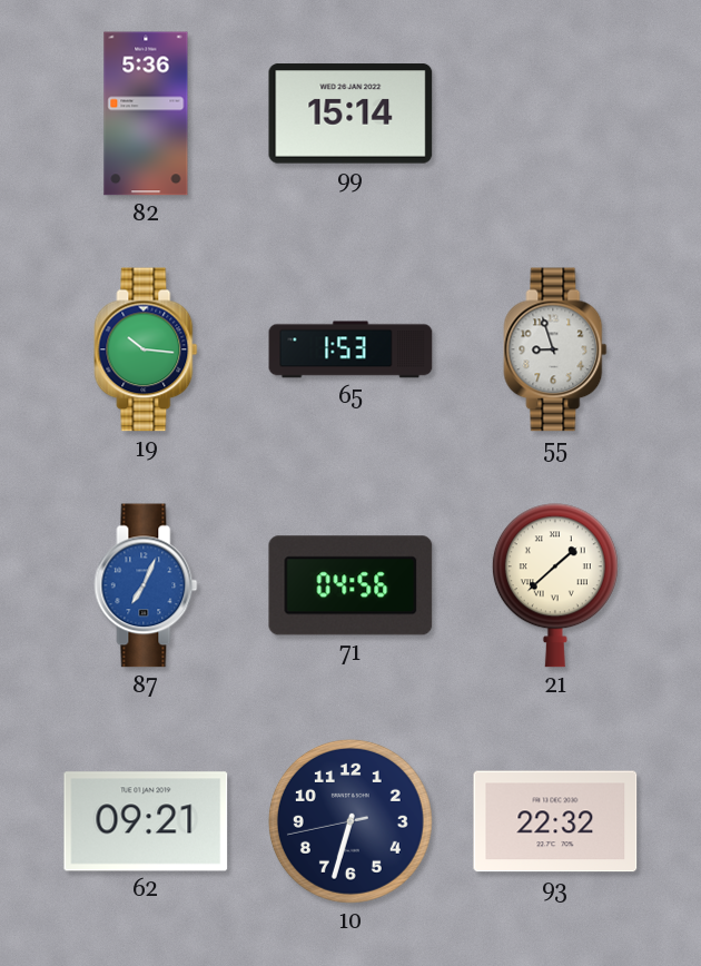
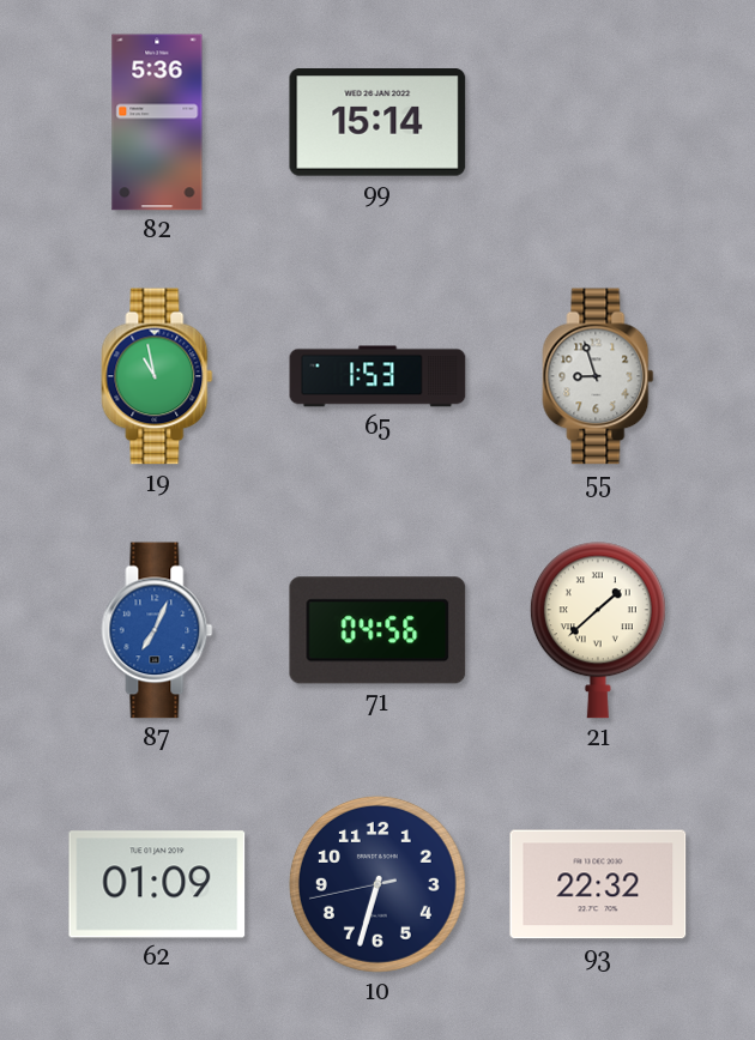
19: 10:16 -> 10:58 (157, 376)
62: 09:21 -> 01:09 (157, 884)
